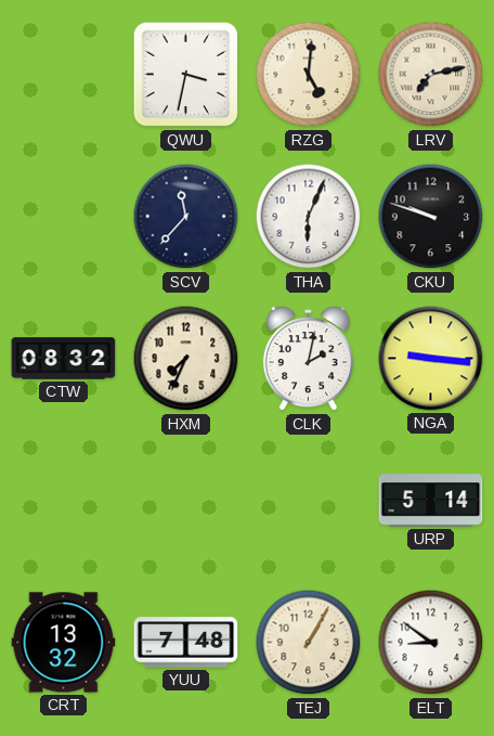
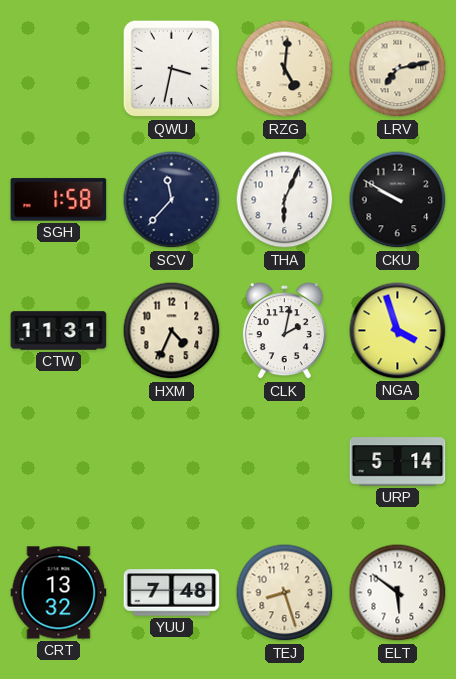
SGH: none -> 1:58 (59, 200)
CKU: 9:48 -> 9:50 (398, 200)
CTW: 08:32 -> 11:31 (59, 331)
HXM: 7:34 -> 4:34 (172, 331)
NGA: 9:16 -> 3:57 (398, 331)
TEJ: 1:05 -> 8:27 (285, 593)
ELT: 8:51 -> 5:51 (398, 593)
